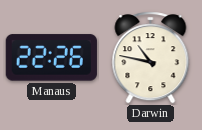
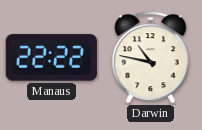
Manaus: 22:26 -> 22:22 (51, 58)
